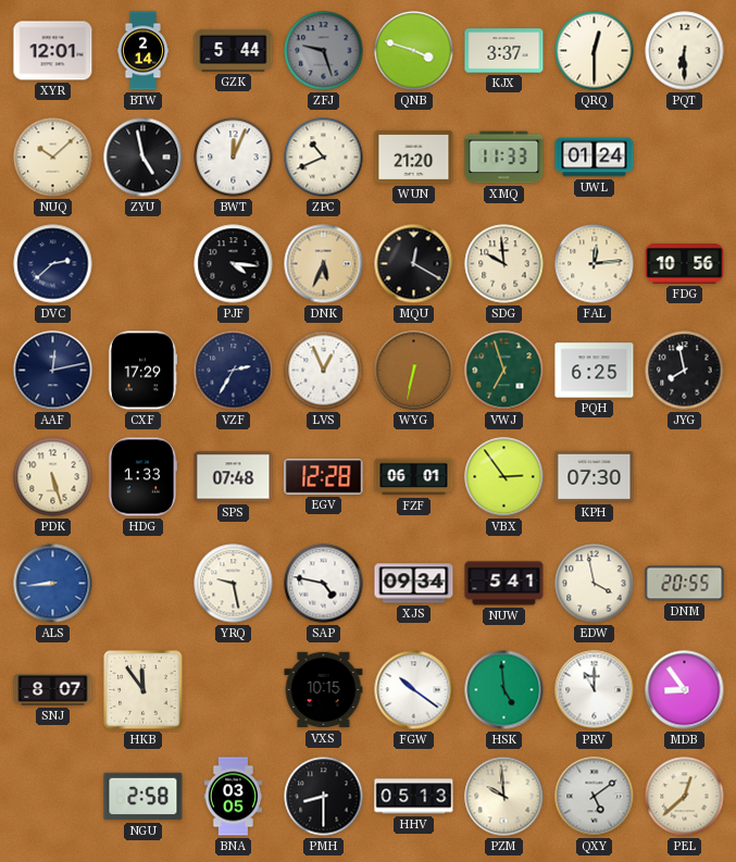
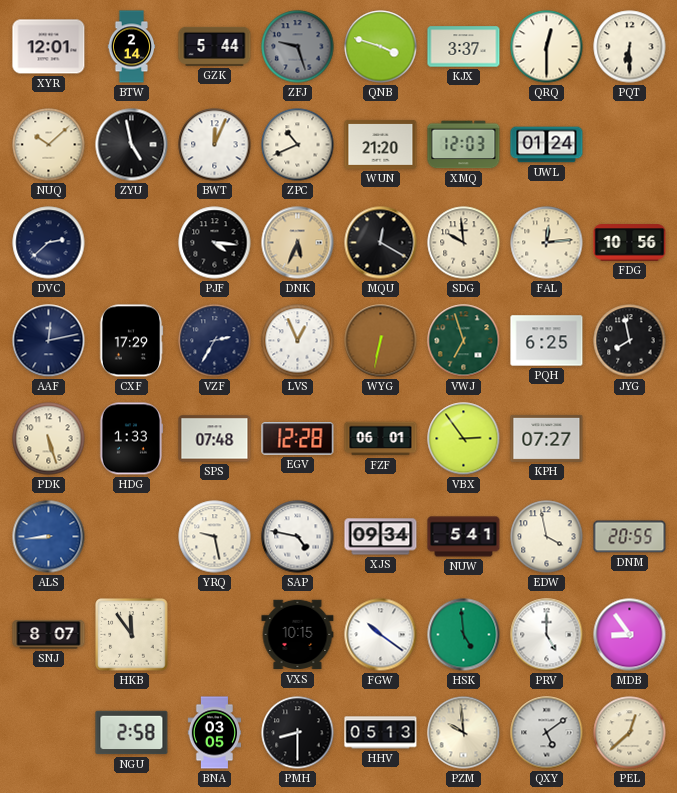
XMQ: 11:33 -> 12:03 (464, 145)
KPH: 07:30 -> 07:27 (547, 438)
PRV: 11:00 -> 5:00 (547, 635)
